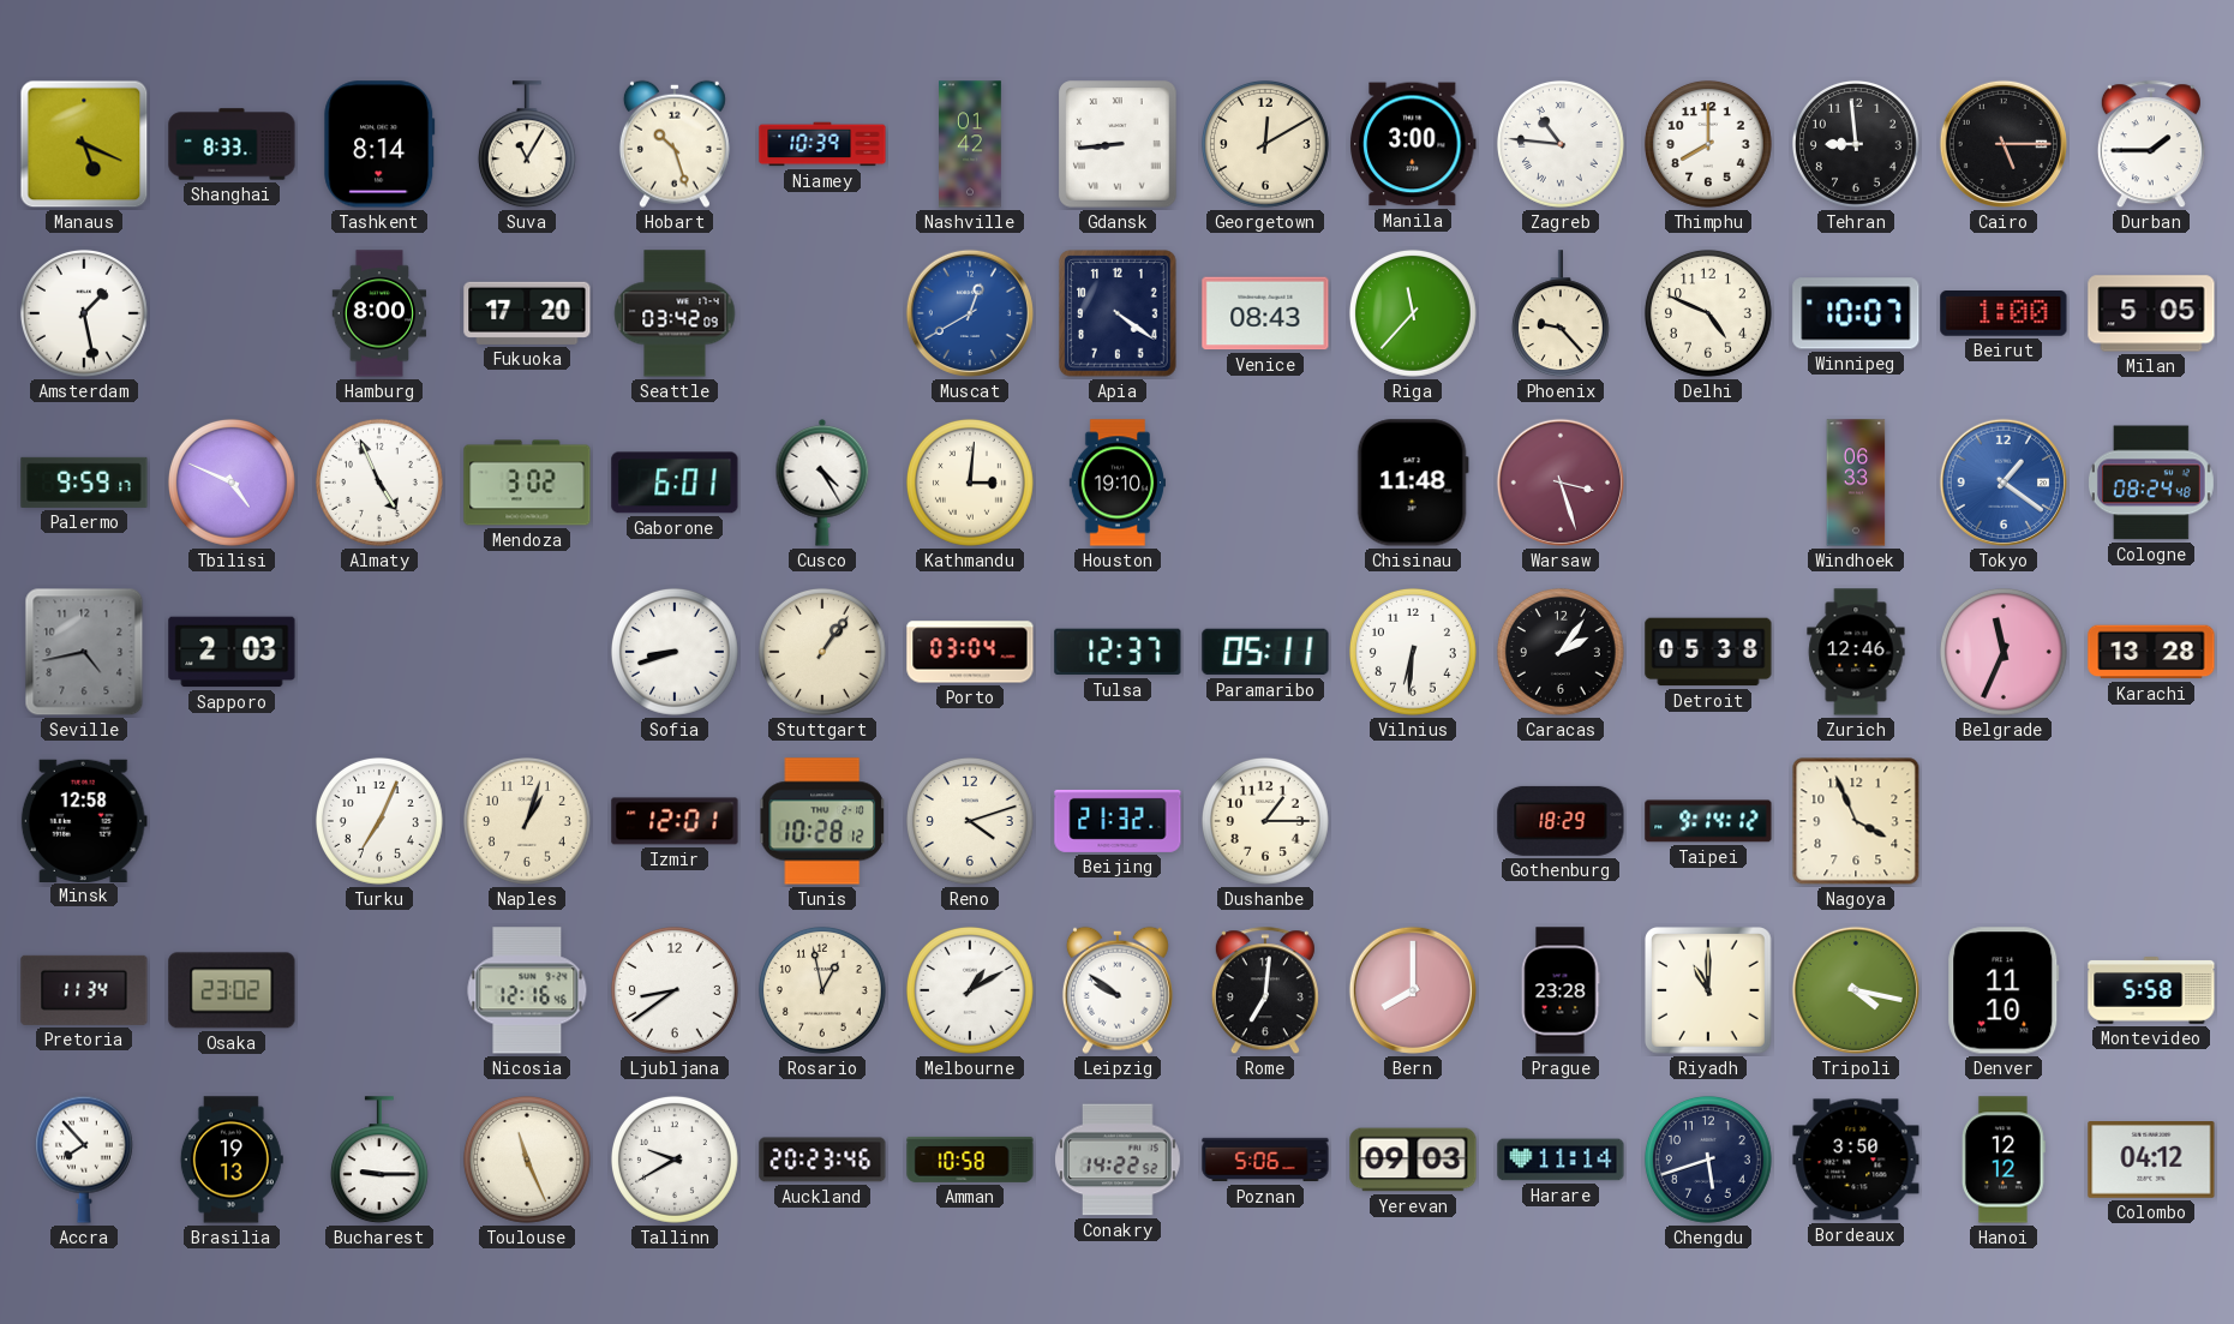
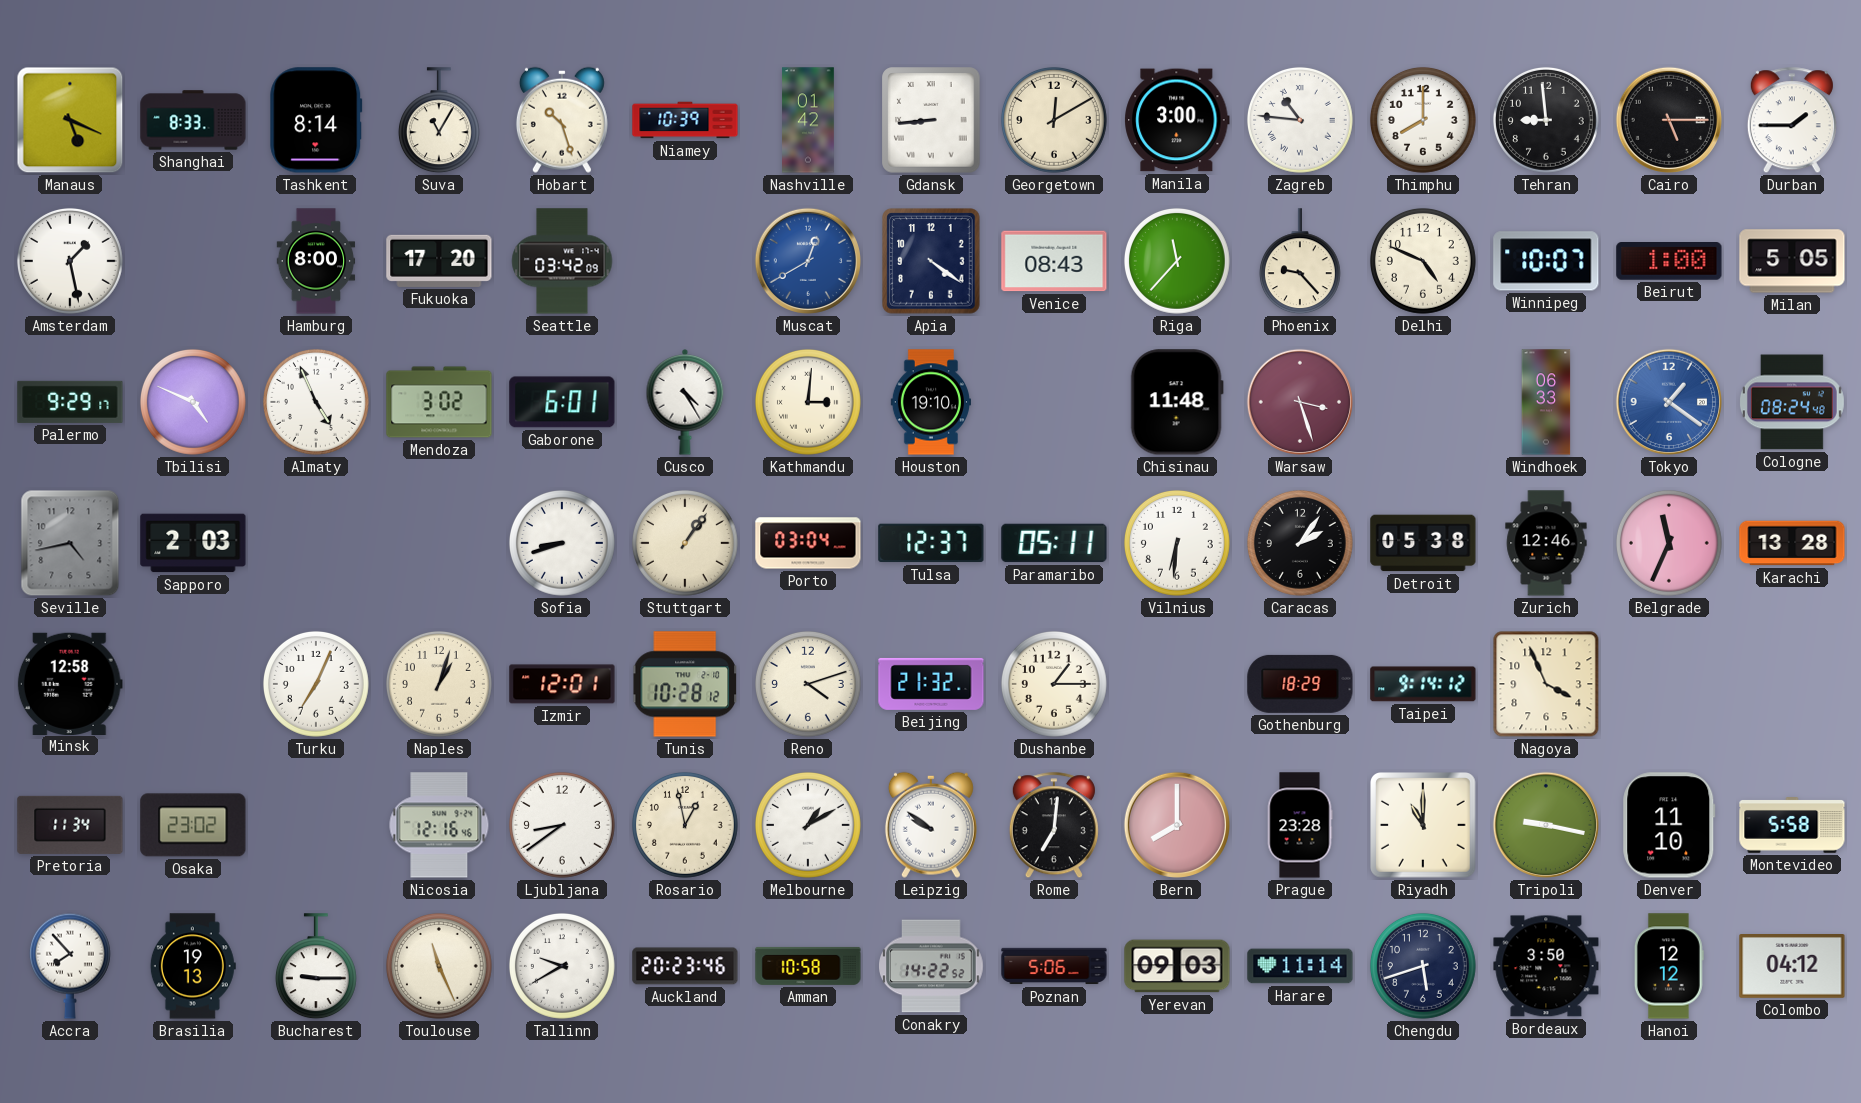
Palermo: 9:59 -> 9:29 (70, 402)
Tripoli: 4:17 -> 9:17 (1546, 825)
